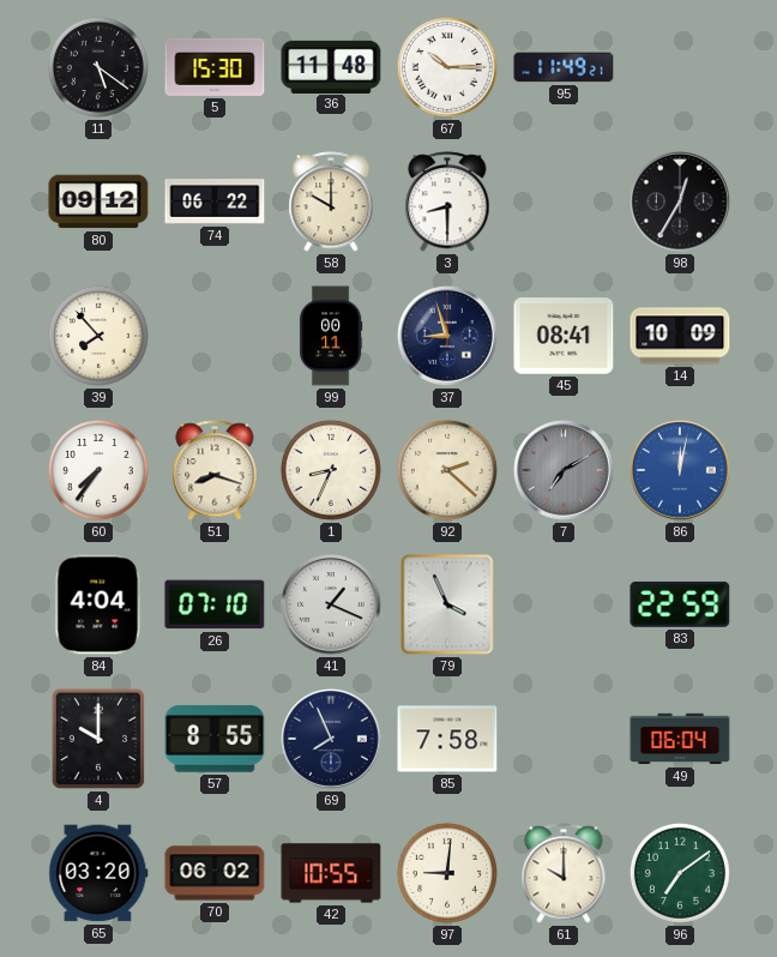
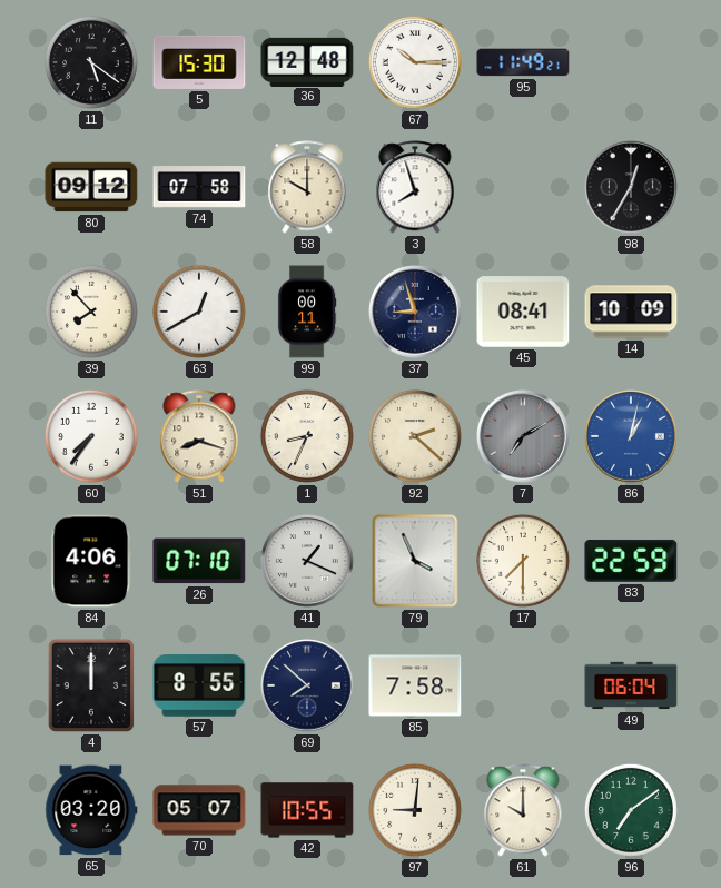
36: 11:48 -> 12:48 (307, 61)
74: 06:22 -> 07:58 (199, 187)
3: 8:30 -> 7:57 (415, 187)
63: none -> 12:40 (199, 312)
86: 12:02 -> 1:02 (632, 437)
84: 4:04 -> 4:06 (91, 561)
17: none -> 7:30 (523, 561)
4: 10:00 -> 12:00 (91, 685)
69: 7:56 -> 7:52 (308, 687)
70: 06:02 -> 05:07 (199, 810)
